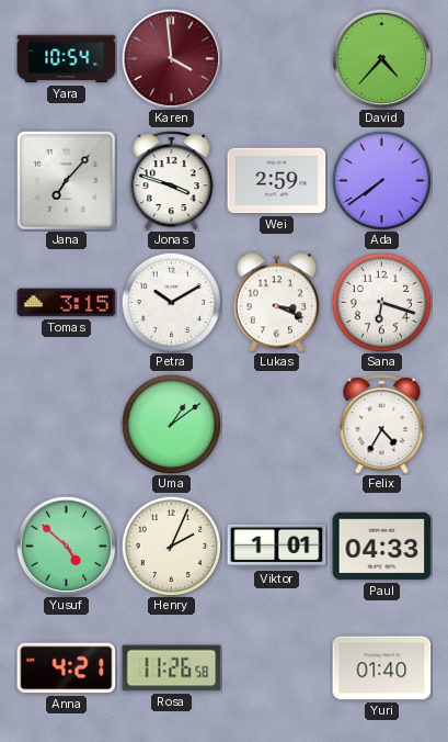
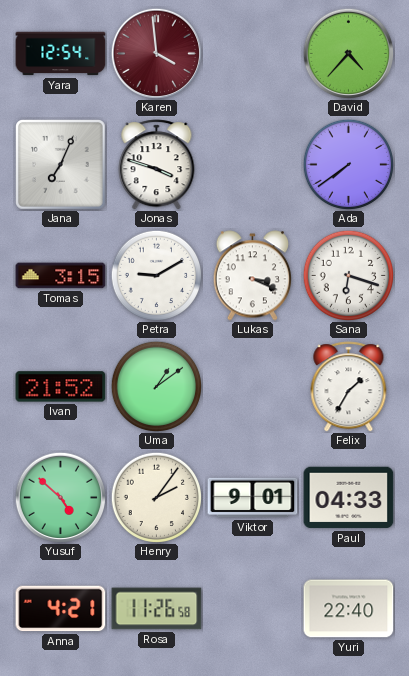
Yara: 10:54 -> 12:54 (61, 54)
Jana: 7:07 -> 7:04 (61, 165)
Wei: 2:59 -> none (277, 181)
Petra: 10:10 -> 9:10 (156, 275)
Ivan: none -> 21:52 (61, 387)
Felix: 4:35 -> 1:35 (349, 387)
Henry: 2:04 -> 2:06 (156, 497)
Viktor: 1:01 -> 9:01 (253, 498)
Yuri: 01:40 -> 22:40 (349, 609)
